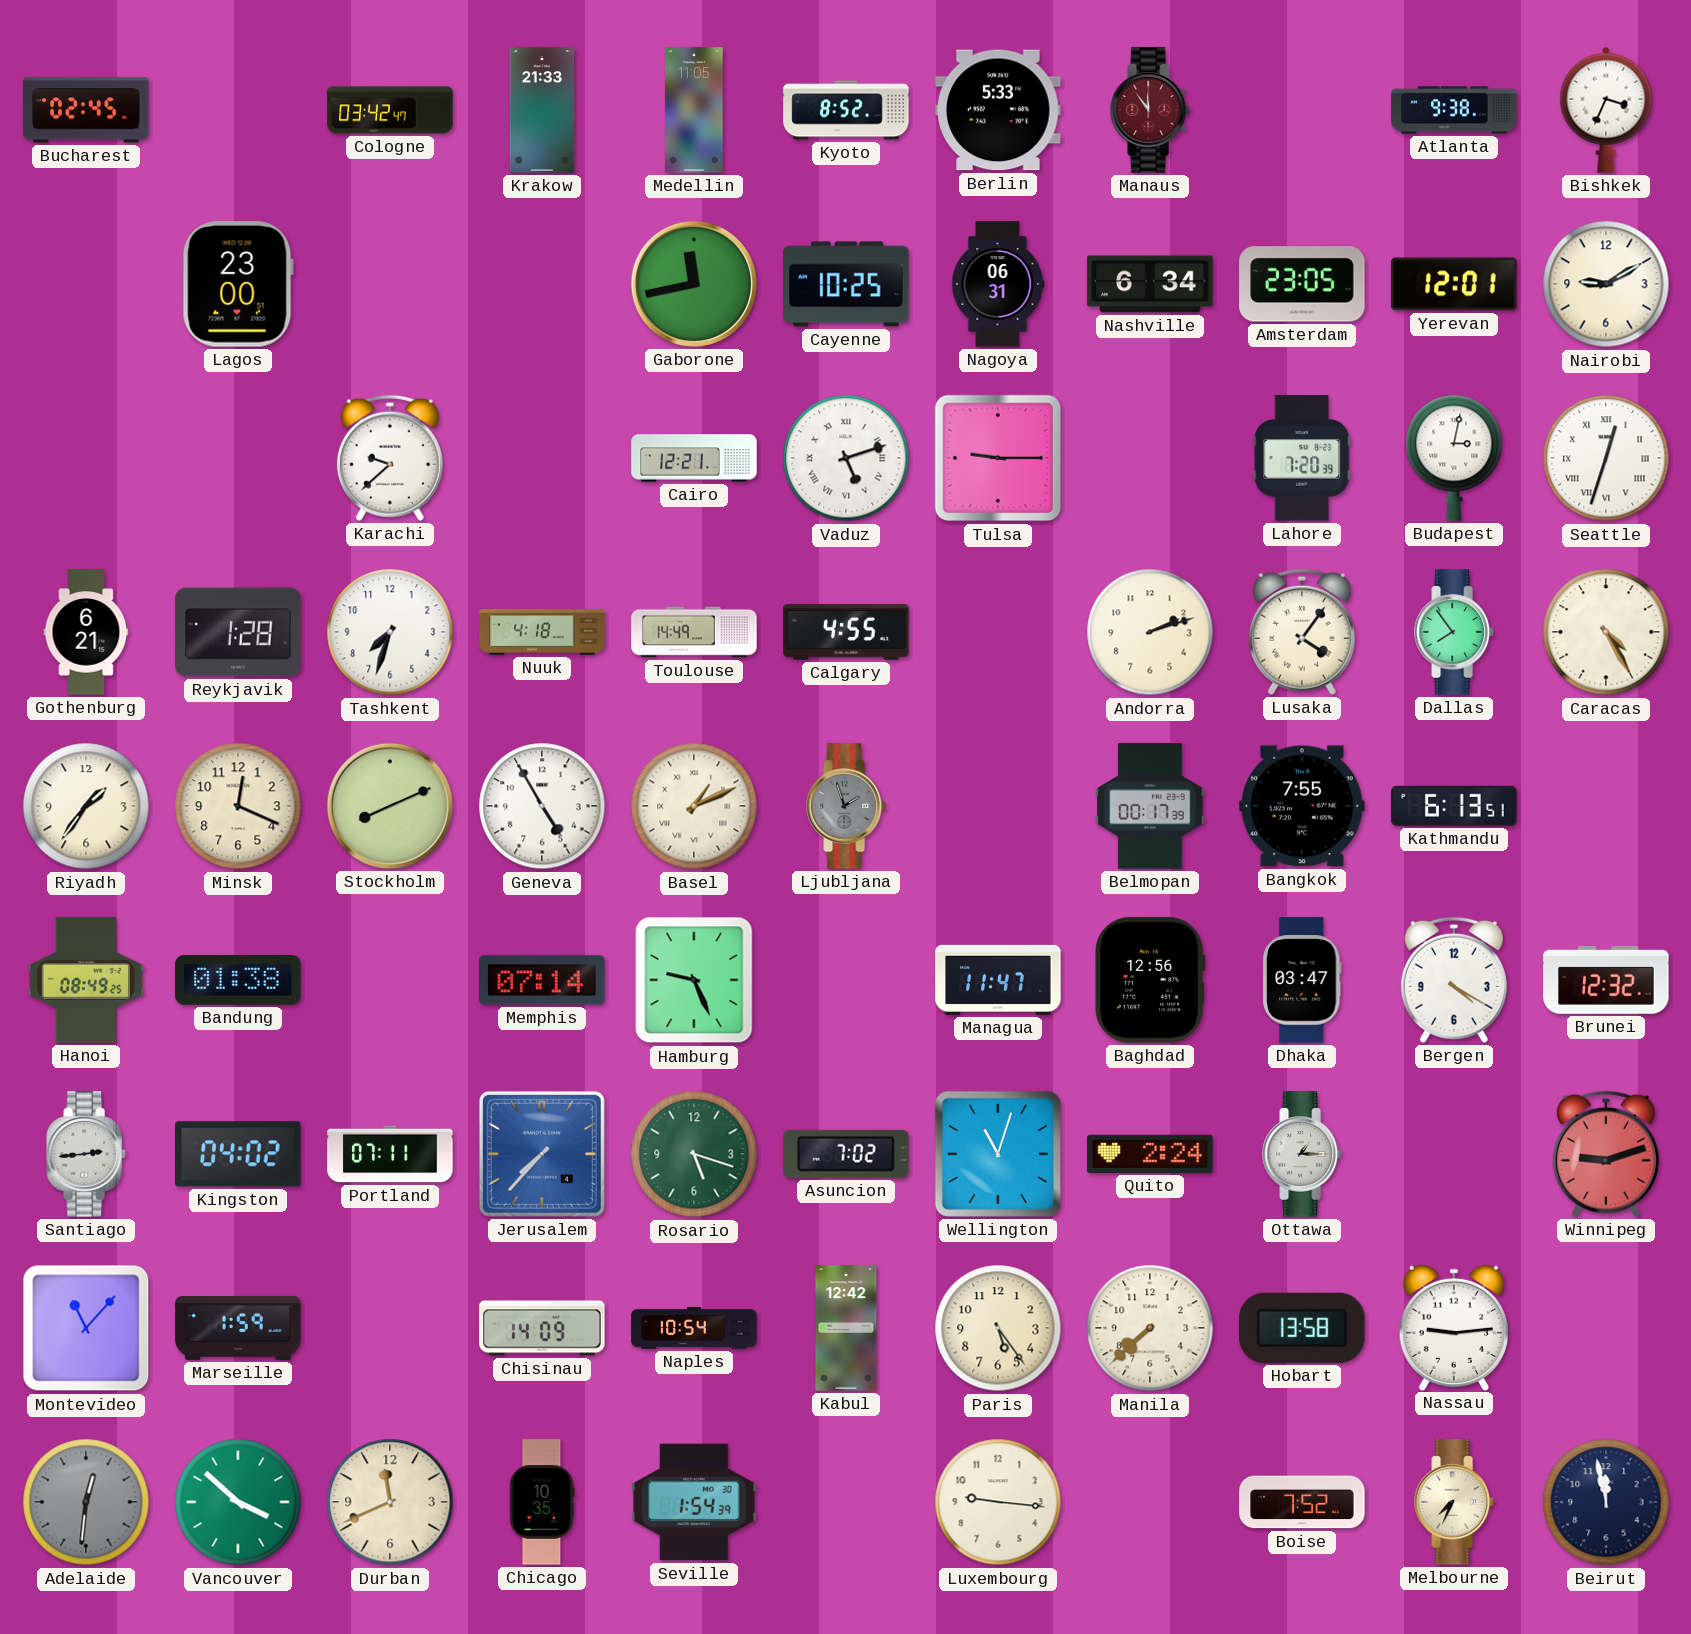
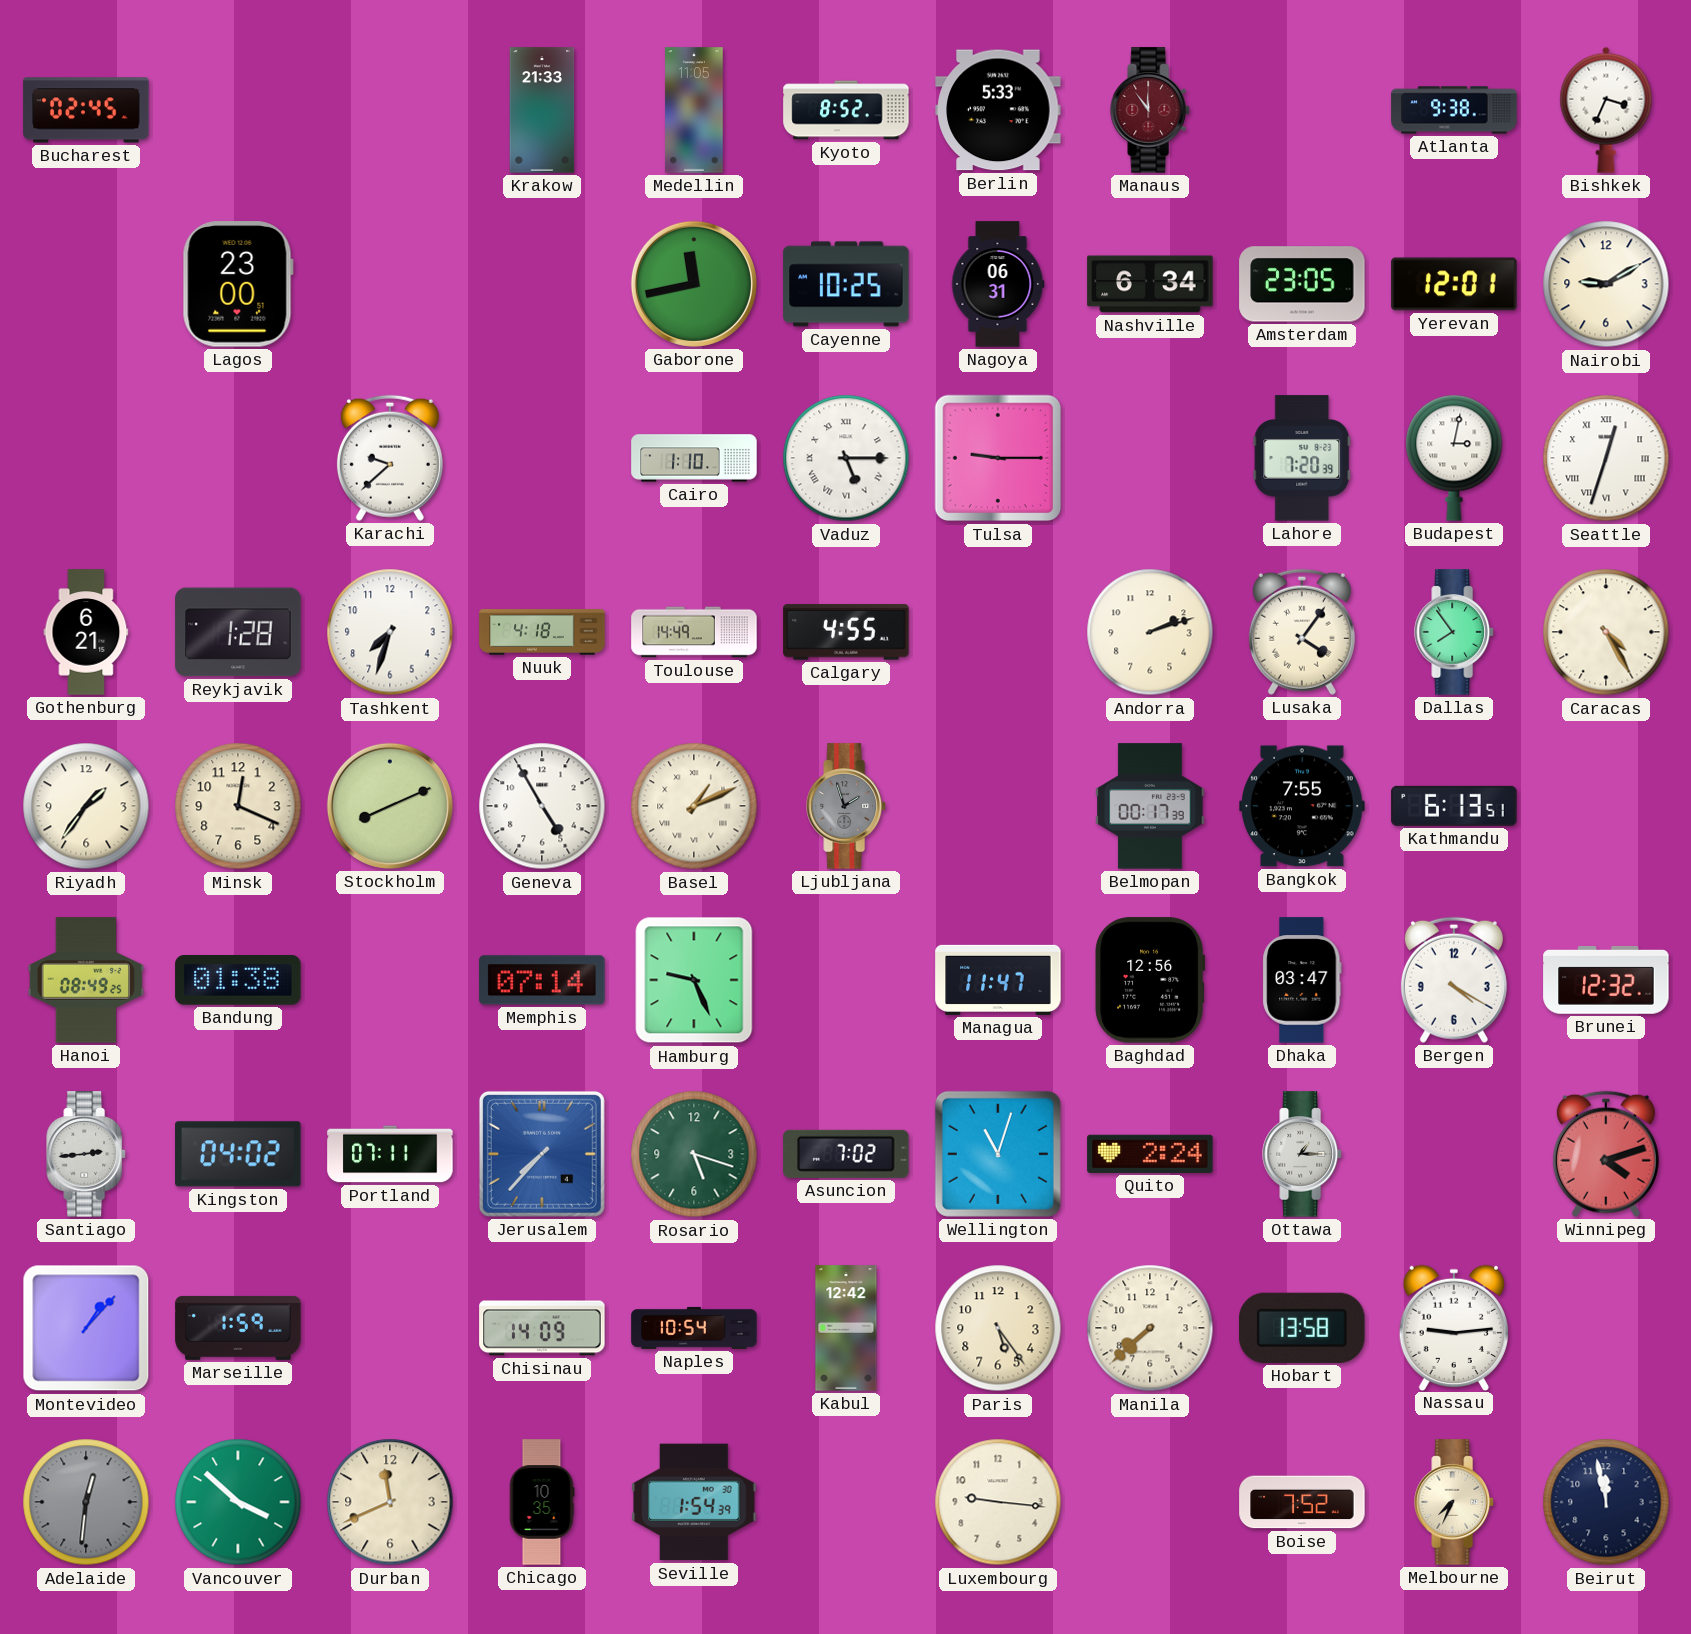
Cologne: 03:42 -> none (390, 110)
Cairo: 12:21 -> 1:10 (694, 458)
Vaduz: 5:12 -> 5:15 (846, 458)
Winnipeg: 9:12 -> 4:12 (1606, 1154)
Montevideo: 11:07 -> 1:07 (86, 1328)
